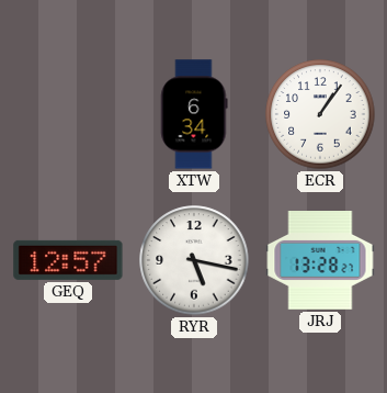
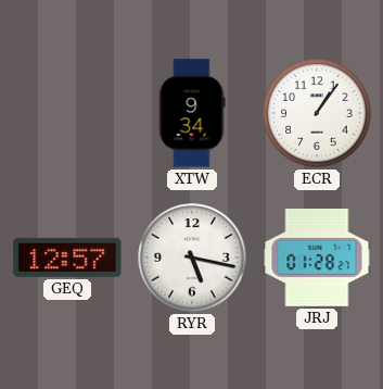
XTW: 6:34 -> 9:34 (192, 113)
JRJ: 13:28 -> 01:28 (317, 259)
